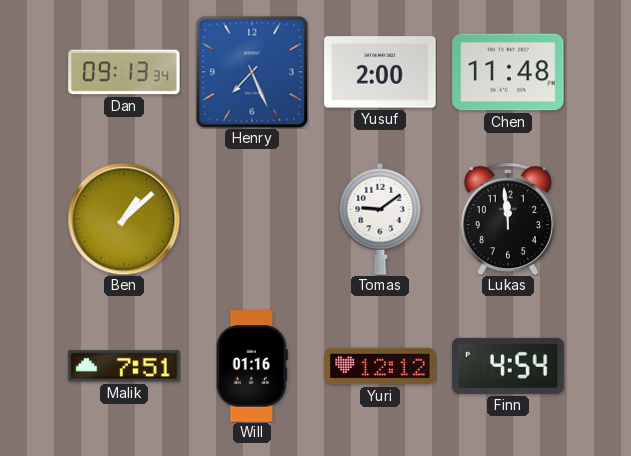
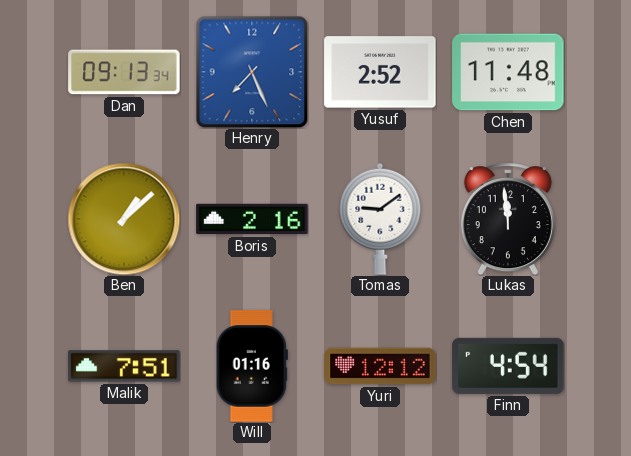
Yusuf: 2:00 -> 2:52 (380, 72)
Boris: none -> 2:16 (252, 219)
